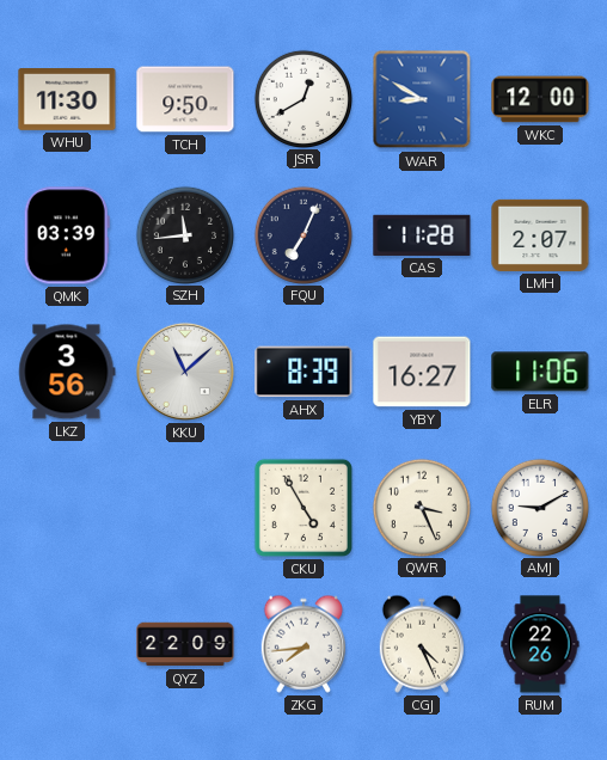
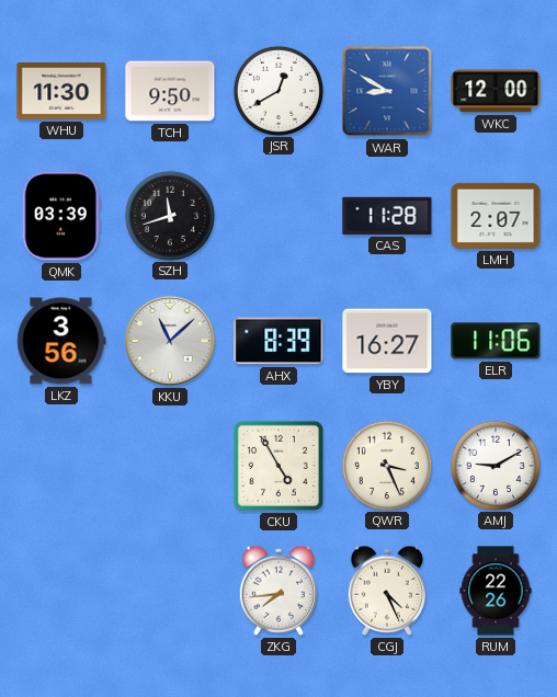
SZH: 11:44 -> 11:42 (169, 215)
FQU: 7:04 -> none (302, 234)
QYZ: 22:09 -> none (185, 644)
